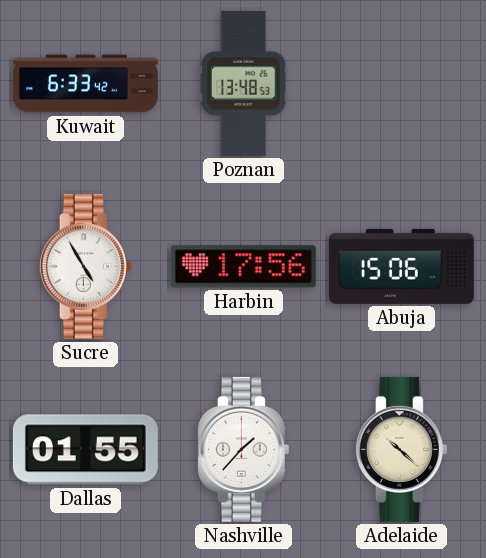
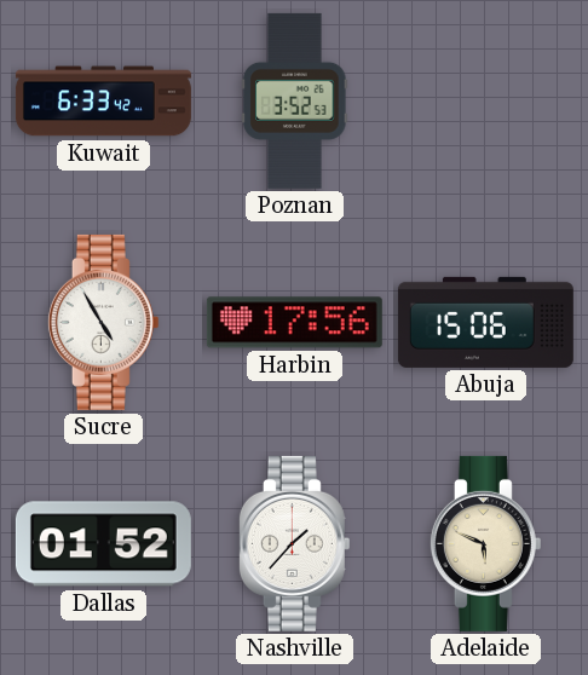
Poznan: 13:48 -> 3:52 (295, 100)
Dallas: 01:55 -> 01:52 (103, 544)
Adelaide: 10:22 -> 5:49 (485, 543)
